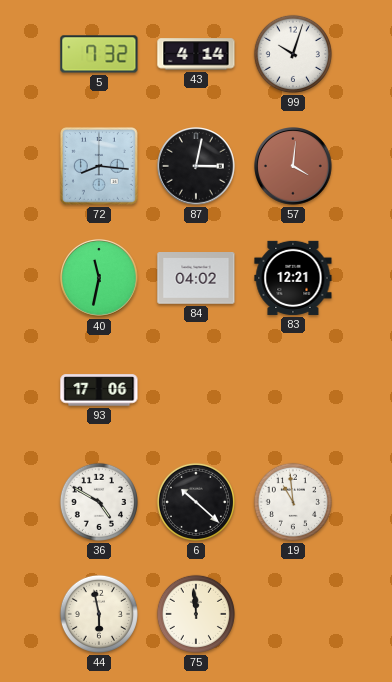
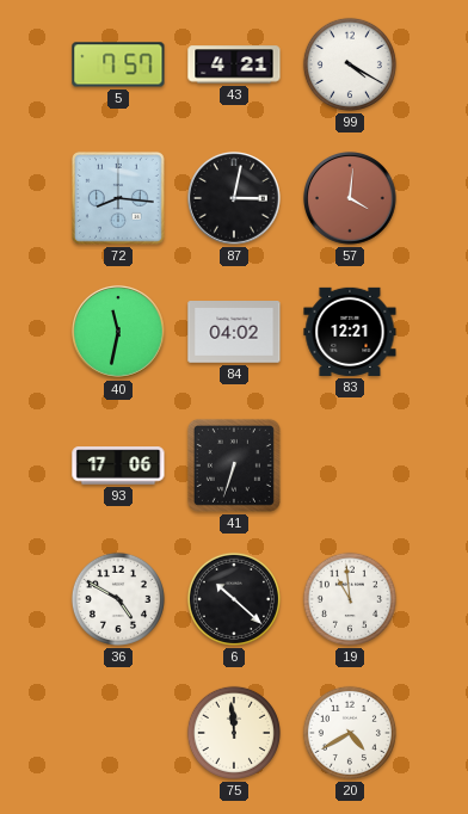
5: 7:32 -> 7:57 (118, 64)
43: 4:14 -> 4:21 (234, 64)
99: 10:03 -> 4:20 (350, 64)
41: none -> 6:33 (234, 465)
44: 5:58 -> none (99, 614)
20: none -> 4:40 (350, 733)
